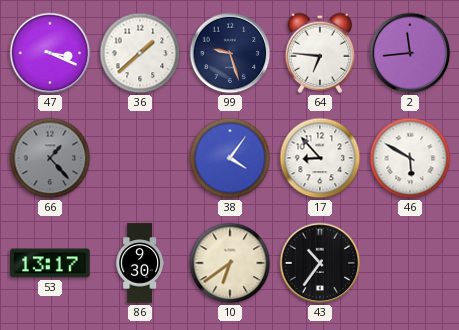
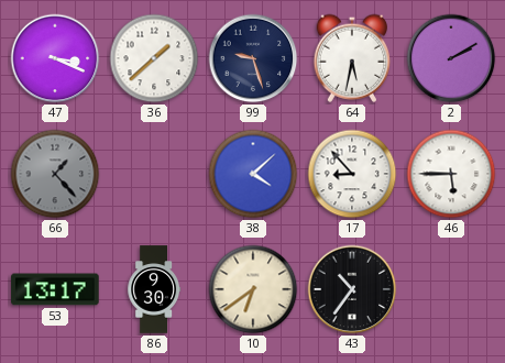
64: 6:46 -> 5:32 (352, 58)
2: 11:44 -> 2:10 (451, 58)
38: 4:06 -> 4:08 (253, 174)
46: 5:50 -> 5:45 (451, 174)
